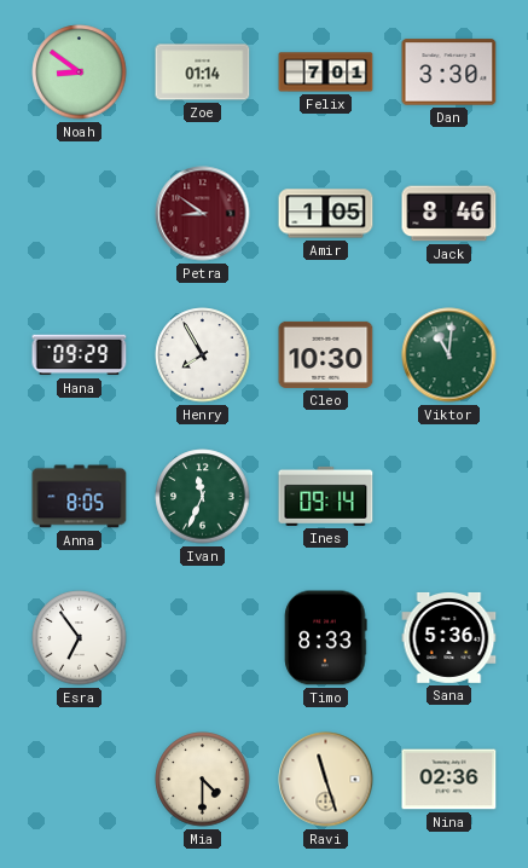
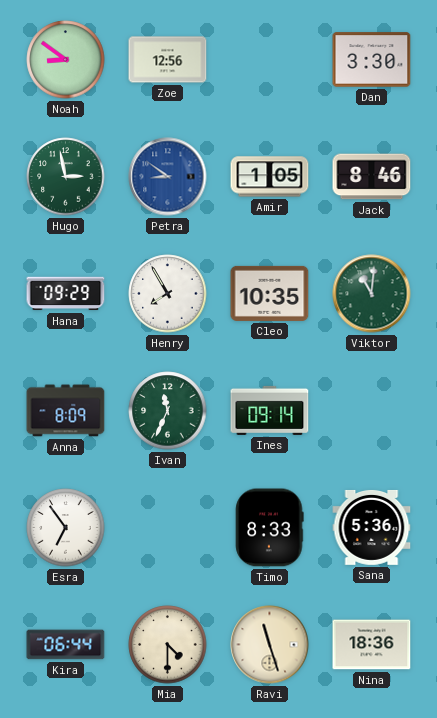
Zoe: 01:14 -> 12:56 (168, 60)
Felix: 7:01 -> none (326, 73)
Hugo: none -> 2:58 (66, 177)
Petra dial: burgundy -> blue (168, 177)
Cleo: 10:30 -> 10:35 (270, 293)
Anna: 8:05 -> 8:09 (66, 411)
Kira: none -> 06:44 (66, 645)
Nina: 02:36 -> 18:36 (372, 645)
